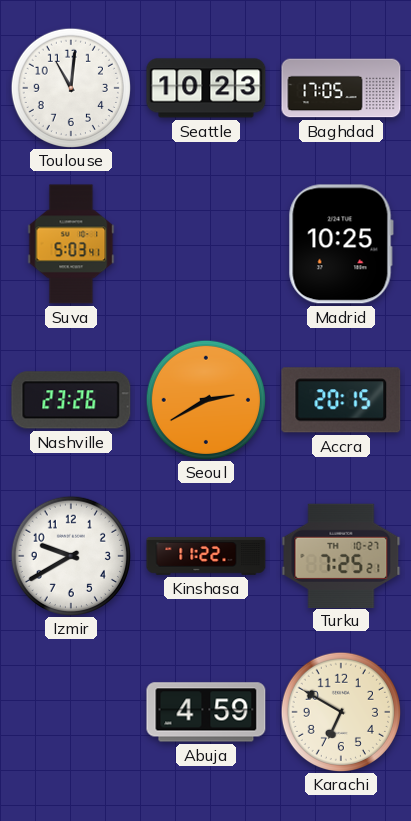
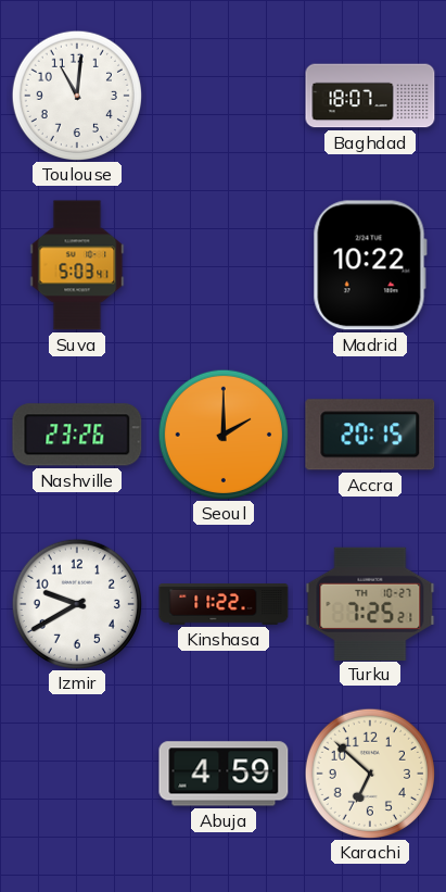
Seattle: 10:23 -> none (206, 88)
Baghdad: 17:05 -> 18:07 (370, 96)
Madrid: 10:25 -> 10:22 (370, 265)
Seoul: 2:40 -> 2:00 (222, 434)
Karachi: 6:50 -> 6:52 (369, 772)
